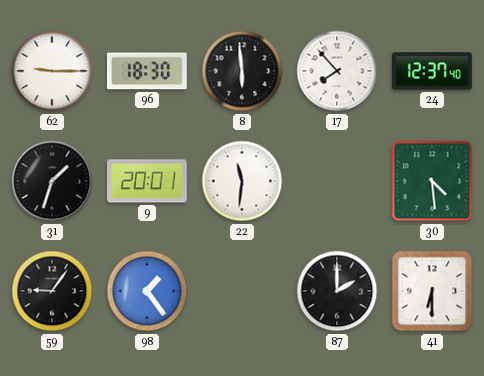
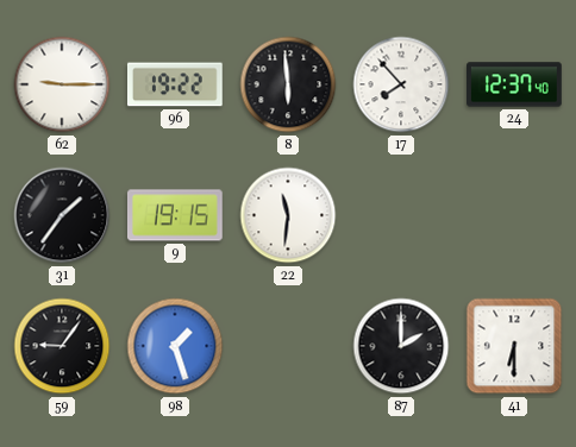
96: 18:30 -> 19:22 (175, 84)
31: 1:33 -> 1:36 (62, 215)
9: 20:01 -> 19:15 (175, 215)
30: 4:29 -> none (432, 181)
98: 1:24 -> 1:27 (175, 346)
